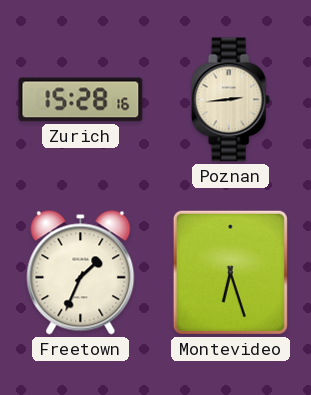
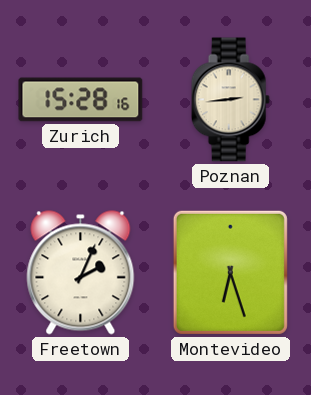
Freetown: 1:34 -> 2:04 (81, 273)
